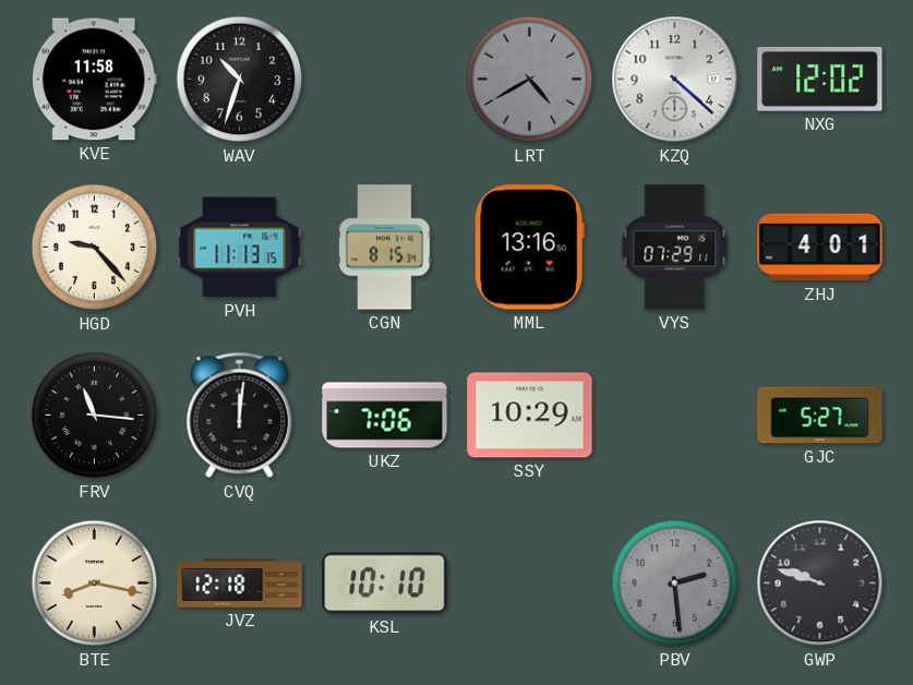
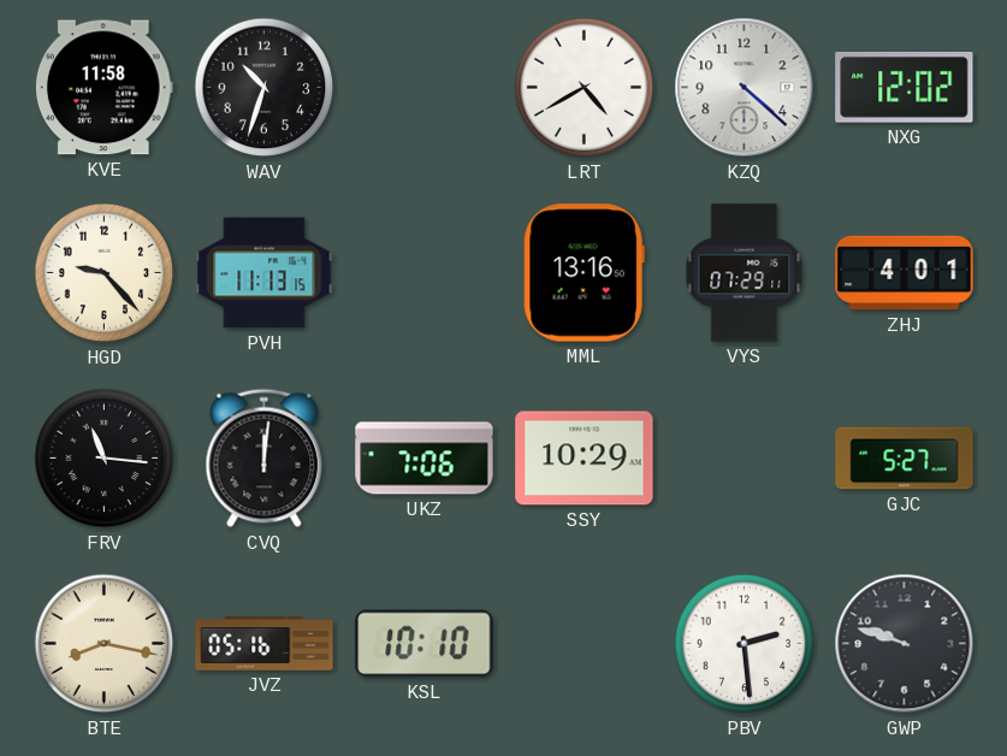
LRT dial: grey -> white (585, 88)
CGN: 8:15 -> none (385, 248)
JVZ: 12:18 -> 05:16 (265, 644)
PBV dial: grey -> white (745, 644)
